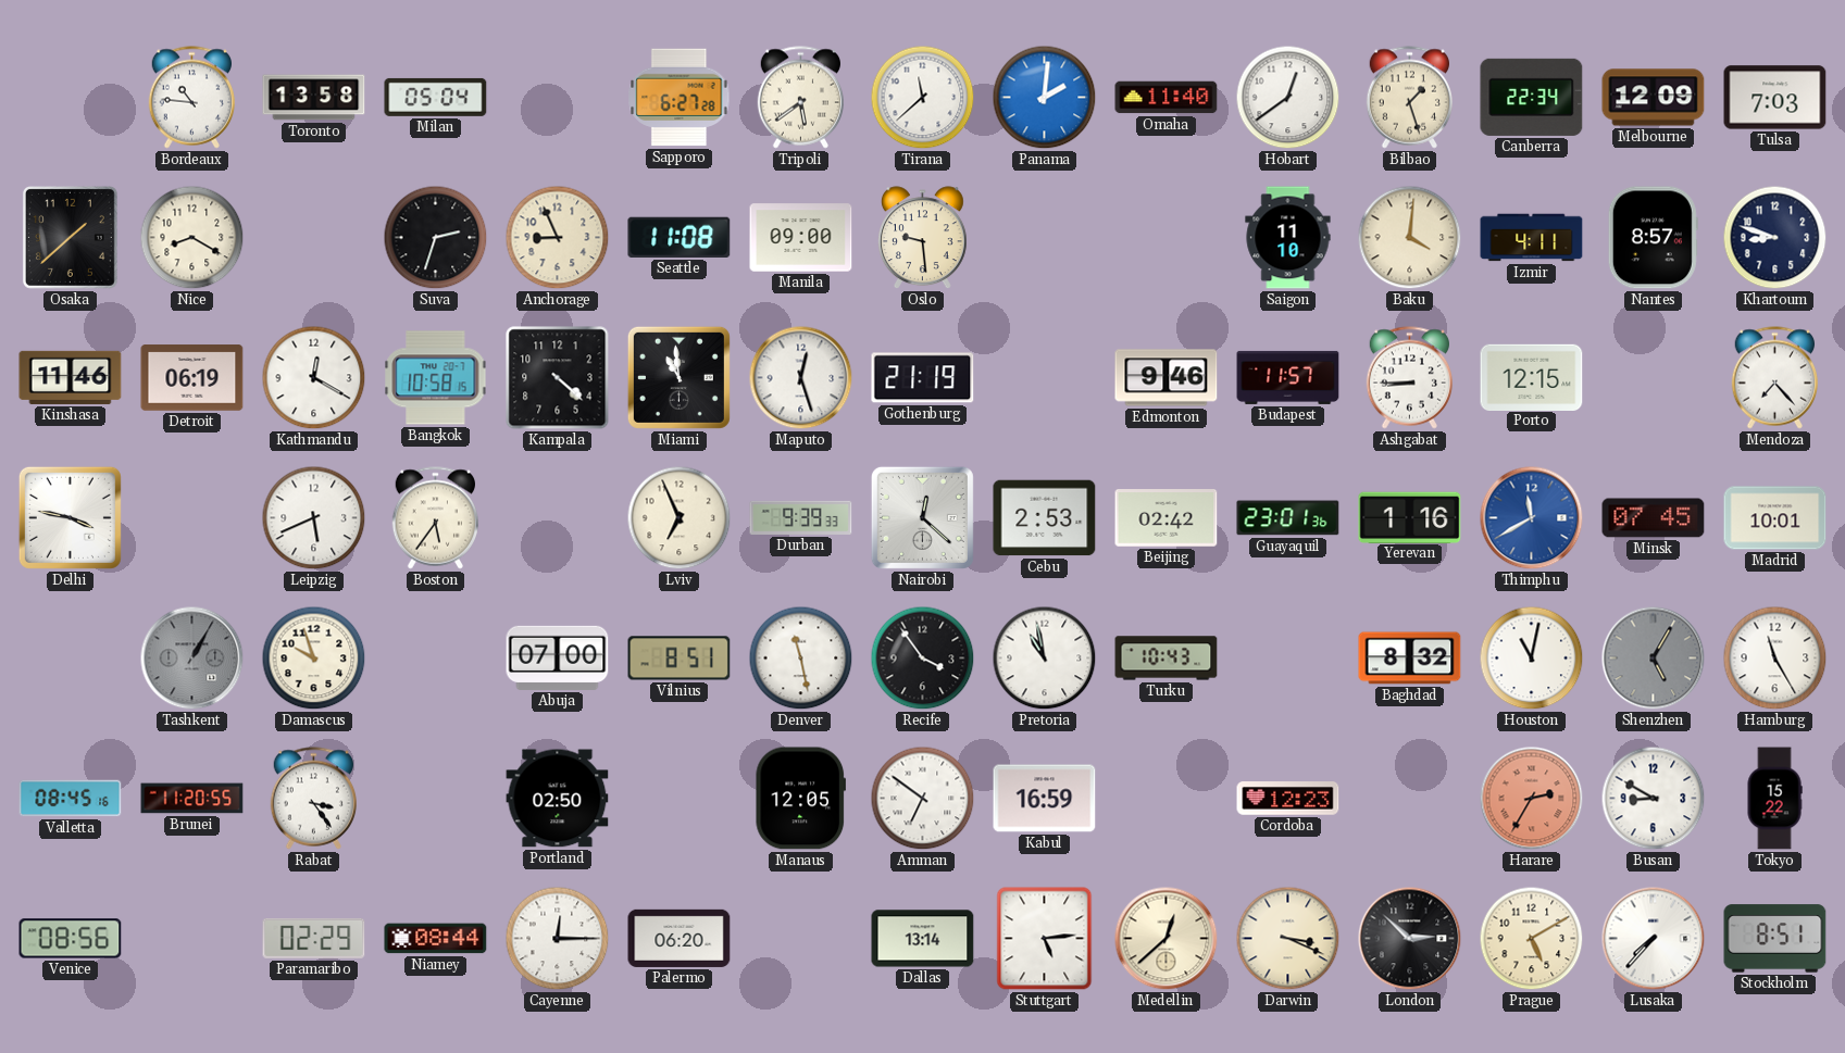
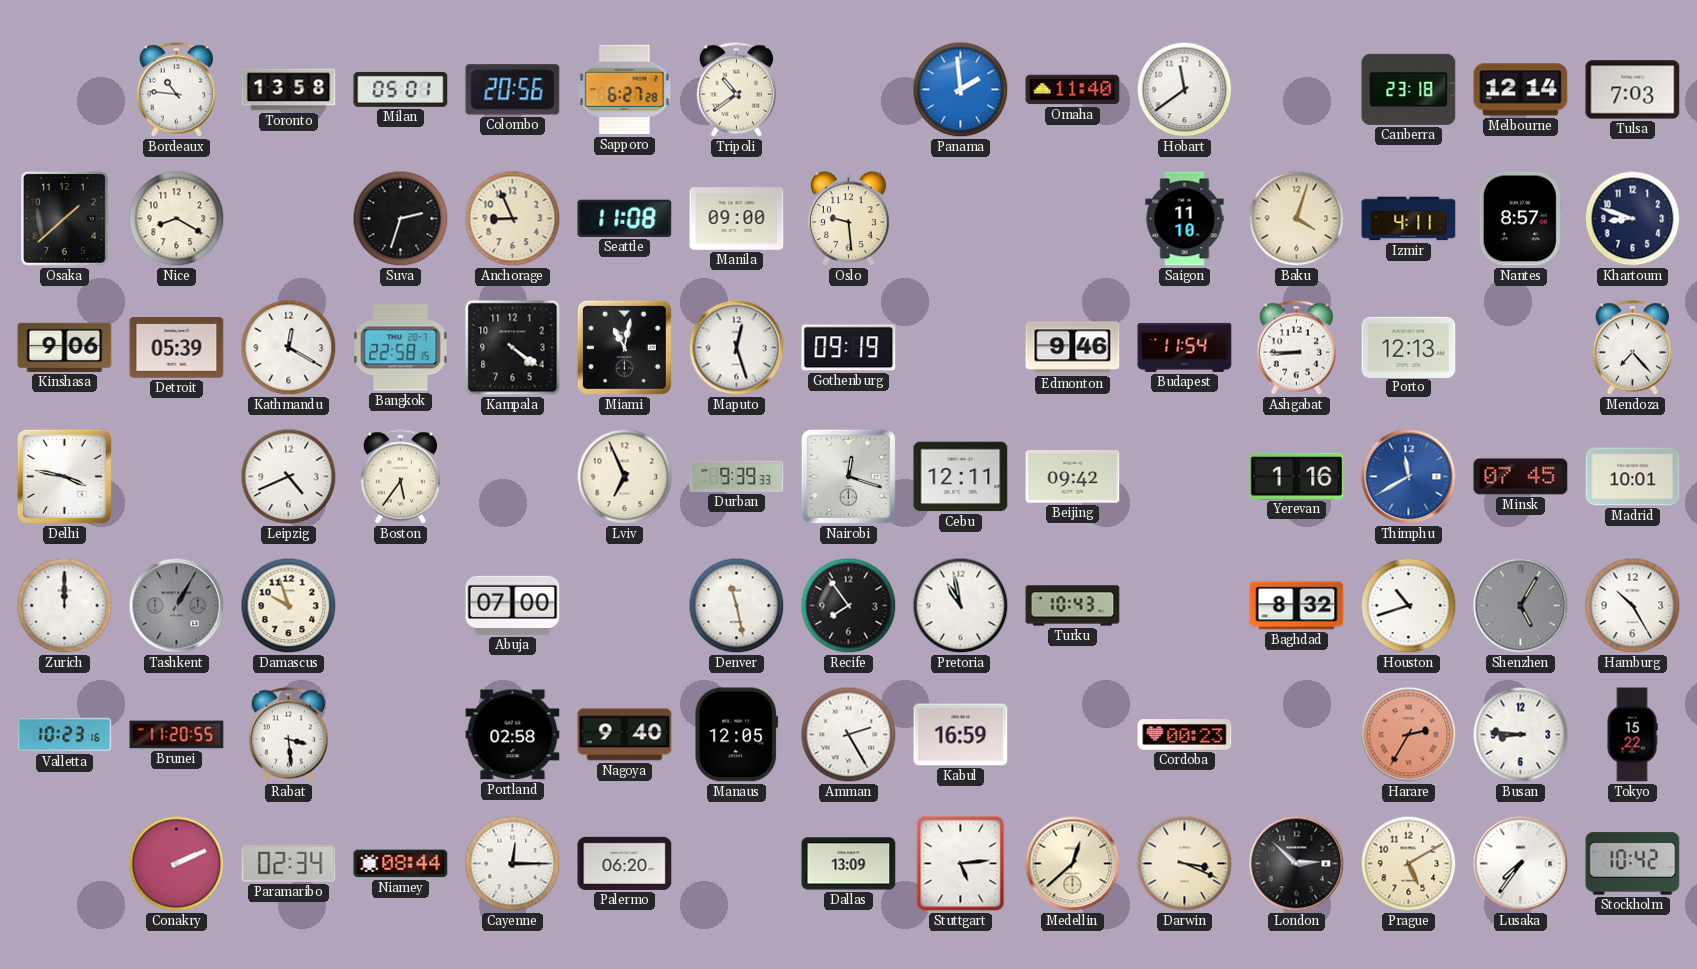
Milan: 05:04 -> 05:01 (401, 89)
Colombo: none -> 20:56 (513, 90)
Tripoli: 5:39 -> 10:39 (737, 90)
Tirana: 11:38 -> none (923, 98)
Panama: 2:01 -> 1:59 (961, 90)
Hobart: 12:39 -> 11:39 (1185, 90)
Bilbao: 1:27 -> none (1410, 98)
Canberra: 22:34 -> 23:18 (1409, 89)
Melbourne: 12:09 -> 12:14 (1521, 90)
Baku: 4:01 -> 4:03 (1297, 219)
Kinshasa: 11:46 -> 9:06 (65, 347)
Detroit: 06:19 -> 05:39 (177, 348)
Bangkok: 10:58 -> 22:58 (401, 348)
Kampala: 4:22 -> 4:21 (513, 348)
Miami: 10:59 -> 11:02 (624, 347)
Gothenburg: 21:19 -> 09:19 (849, 348)
Budapest: 11:57 -> 11:54 (1185, 347)
Porto: 12:15 -> 12:13 (1409, 347)
Leipzig: 5:41 -> 4:41 (289, 477)
Nairobi: 12:22 -> 12:18 (848, 476)
Cebu: 2:53 -> 12:11 (961, 477)
Beijing: 02:42 -> 09:42 (1073, 477)
Guayaquil: 23:01 -> none (1288, 518)
Zurich: none -> 12:00 (65, 606)
Vilnius: 8:51 -> none (680, 659)
Recife: 3:54 -> 7:54 (849, 606)
Houston: 11:02 -> 10:42 (1409, 606)
Hamburg: 11:25 -> 10:25 (1633, 606)
Valletta: 08:45 -> 10:23 (65, 735)
Rabat: 3:24 -> 3:29 (289, 735)
Portland: 02:50 -> 02:58 (513, 735)
Nagoya: none -> 9:40 (625, 735)
Amman: 6:51 -> 2:25 (849, 735)
Cordoba: 12:23 -> 00:23 (1185, 735)
Busan: 8:50 -> 8:46 (1521, 735)
Venice: 08:56 -> none (71, 939)
Conakry: none -> 2:11 (177, 864)
Paramaribo: 02:29 -> 02:34 (289, 863)
Dallas: 13:14 -> 13:09 (849, 864)
Lusaka: 7:37 -> 7:36 (1521, 864)
Stockholm: 8:51 -> 10:42 (1633, 864)
